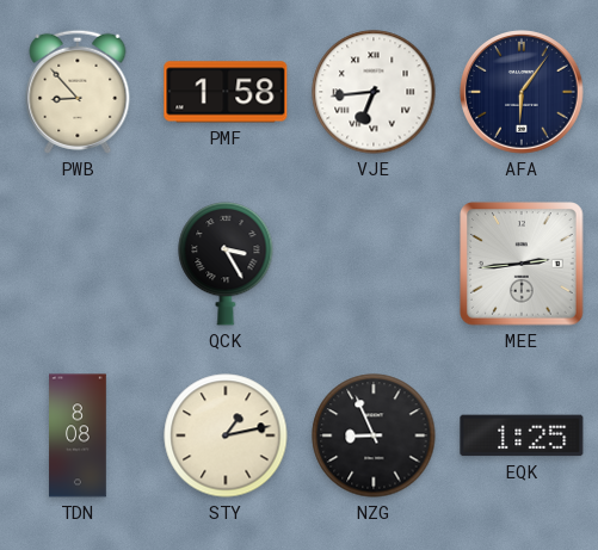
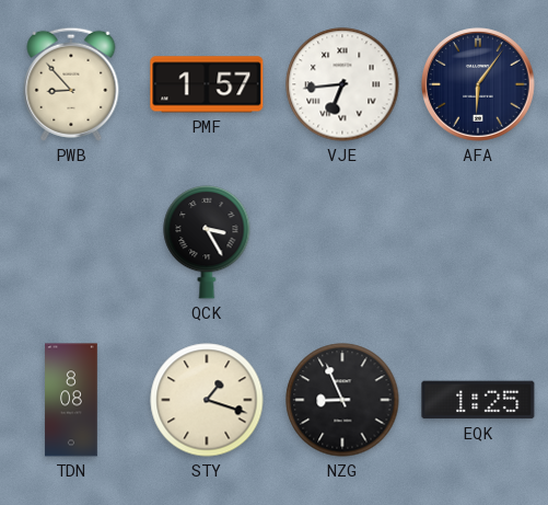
PMF: 1:58 -> 1:57 (207, 84)
MEE: 2:44 -> none (522, 264)
STY: 1:13 -> 1:18 (207, 400)
